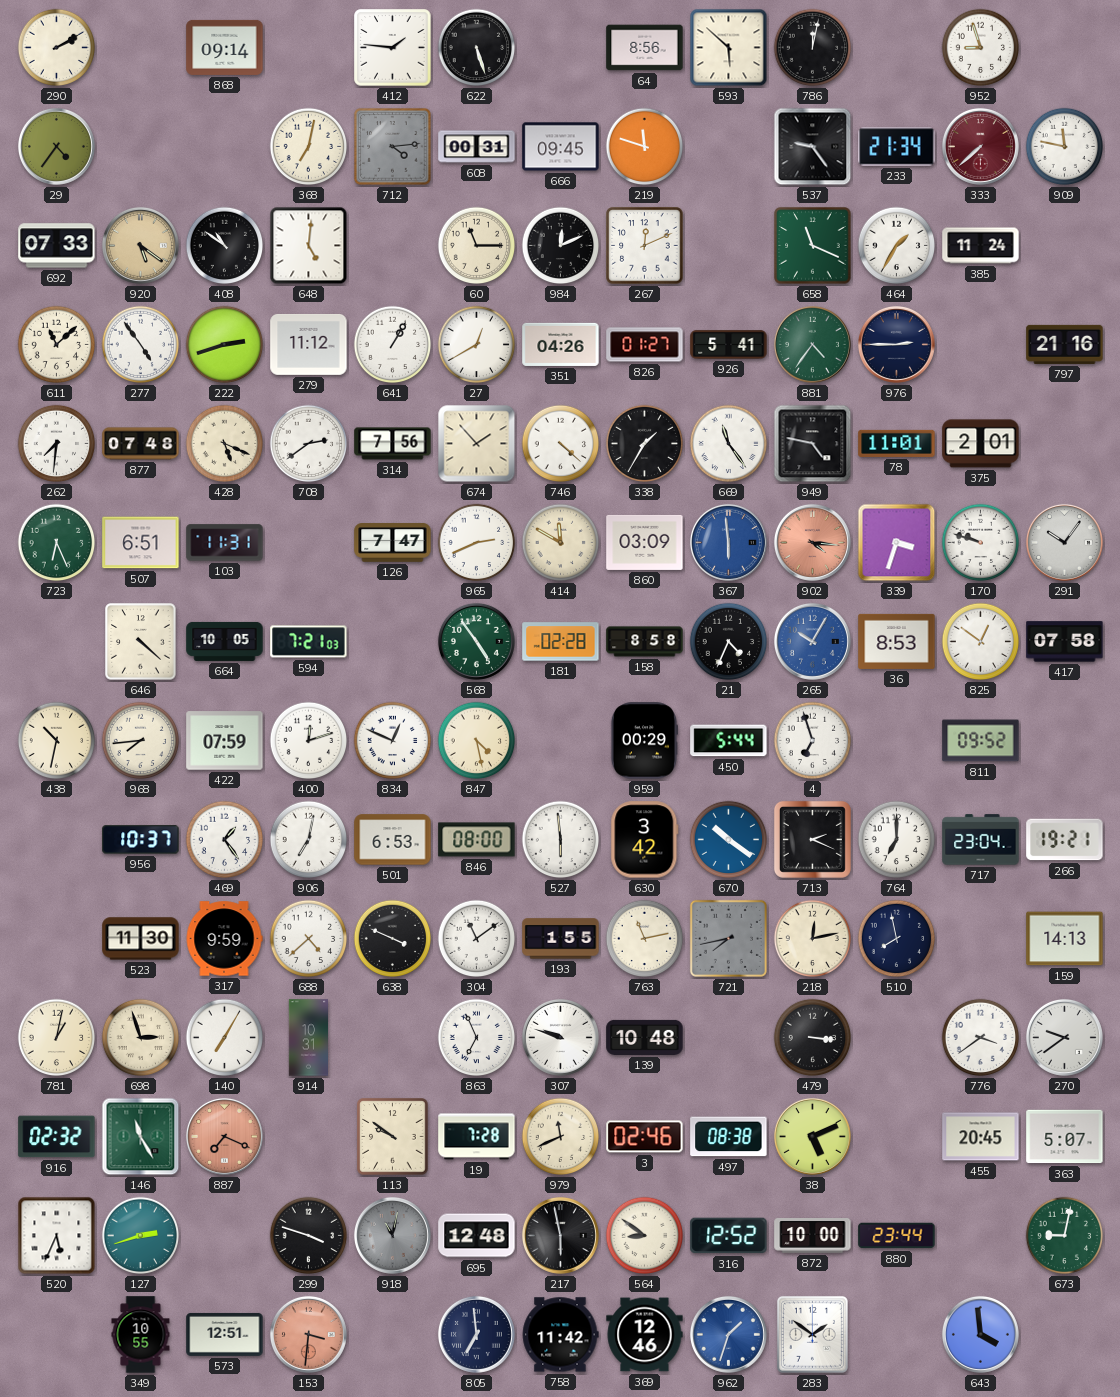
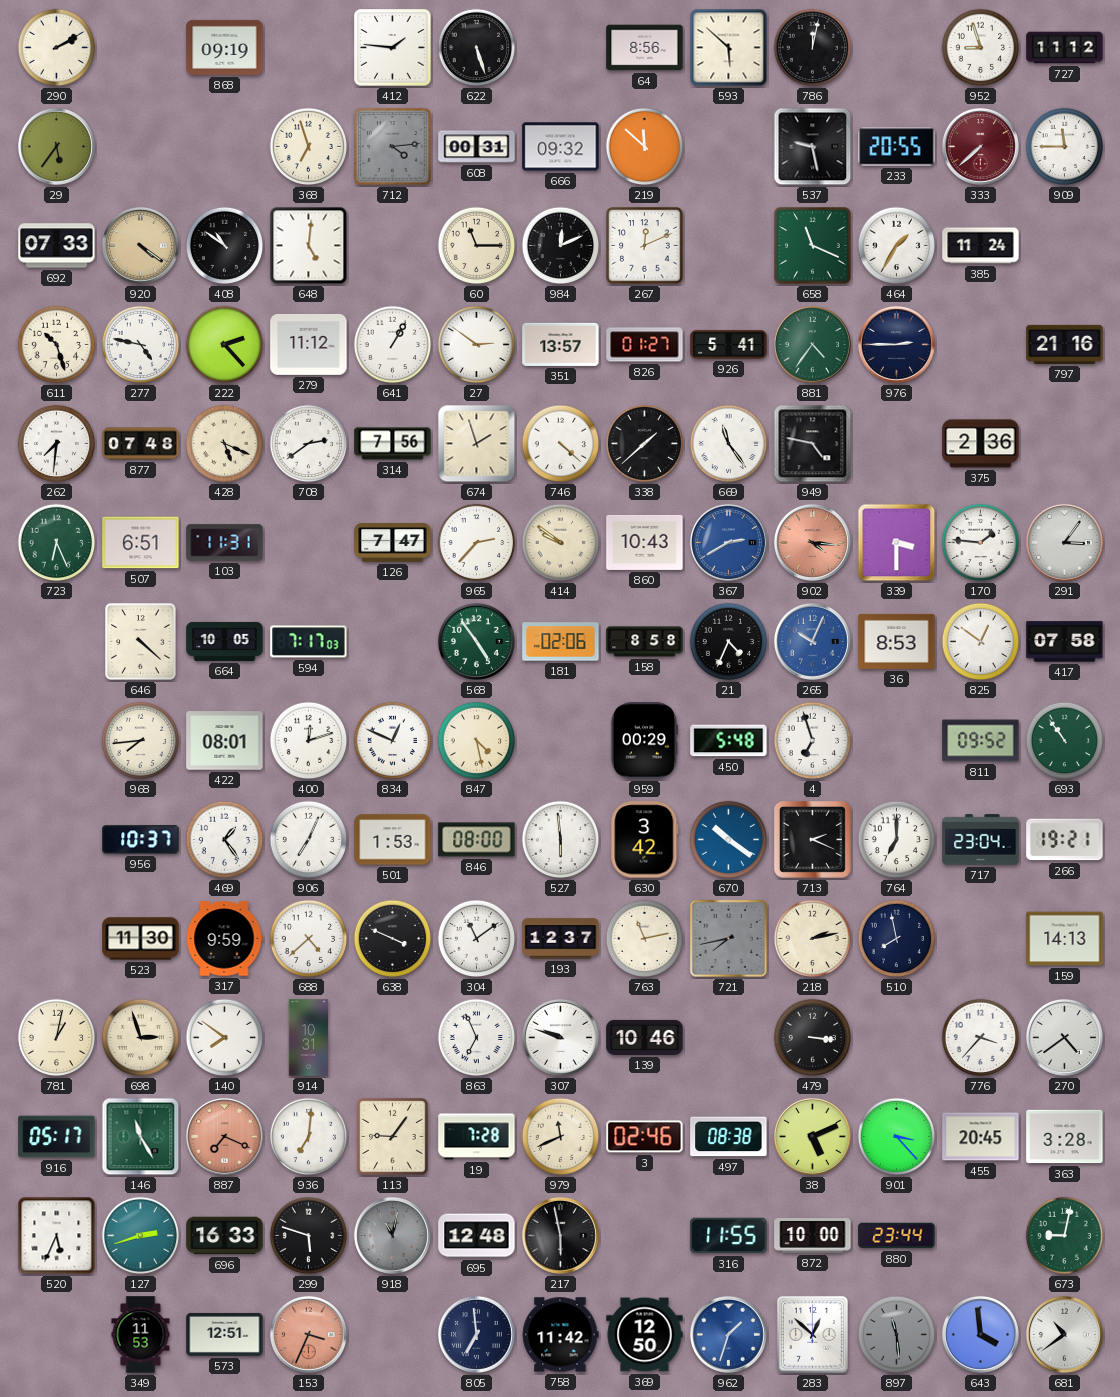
868: 09:14 -> 09:19 (225, 47)
727: none -> 11:12 (1065, 48)
29: 4:36 -> 5:36 (56, 146)
368: 7:02 -> 6:57 (309, 147)
666: 09:45 -> 09:32 (561, 147)
219: 11:48 -> 11:52 (645, 147)
537: 9:24 -> 9:28 (813, 147)
233: 21:34 -> 20:55 (897, 147)
909: 11:47 -> 11:45 (1065, 147)
920: 5:21 -> 4:21 (140, 245)
611: 11:08 -> 10:27 (57, 345)
277: 4:54 -> 4:47 (141, 345)
222: 2:42 -> 2:23 (225, 345)
27: 12:40 -> 2:51 (477, 345)
351: 04:26 -> 13:57 (561, 344)
674: 1:53 -> 1:57 (477, 444)
338: 1:35 -> 1:38 (645, 444)
78: 11:01 -> none (897, 443)
375: 2:01 -> 2:36 (981, 444)
965: 2:41 -> 2:37 (477, 543)
414: 11:50 -> 9:51 (561, 543)
860: 03:09 -> 10:43 (645, 542)
367: 5:59 -> 2:40 (728, 542)
339: 3:33 -> 3:30 (897, 543)
170: 9:48 -> 1:46 (981, 543)
291: 10:06 -> 3:06 (1064, 542)
594: 7:21 -> 7:17 (309, 642)
181: 02:28 -> 02:06 (561, 642)
265: 10:05 -> 10:04 (812, 641)
438: 10:32 -> none (57, 741)
422: 07:59 -> 08:01 (225, 741)
450: 5:44 -> 5:48 (729, 741)
693: none -> 10:54 (1065, 741)
906: 7:02 -> 7:04 (309, 840)
501: 6:53 -> 1:53 (393, 840)
193: 1:55 -> 12:37 (561, 939)
218: 12:13 -> 2:13 (813, 939)
140: 7:05 -> 7:51 (225, 1038)
139: 10:48 -> 10:46 (645, 1037)
776: 3:39 -> 3:37 (981, 1038)
270: 9:39 -> 4:39 (1064, 1037)
916: 02:32 -> 05:17 (57, 1137)
936: none -> 7:01 (309, 1137)
113: 9:51 -> 9:06 (393, 1137)
901: none -> 3:23 (897, 1137)
363: 5:07 -> 3:28 (1065, 1137)
696: none -> 16:33 (225, 1236)
299: 3:48 -> 5:48 (309, 1236)
564: 8:51 -> none (645, 1236)
316: 12:52 -> 11:55 (729, 1236)
349: 10:55 -> 11:53 (141, 1335)
153: 3:31 -> 3:34 (308, 1334)
369: 12:46 -> 12:50 (645, 1335)
283: 1:51 -> 12:52 (812, 1334)
897: none -> 11:29 (897, 1335)
681: none -> 10:39 (1064, 1334)
